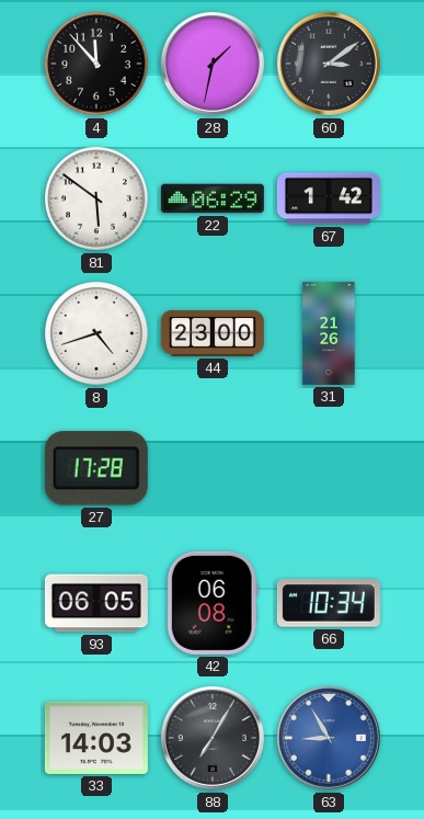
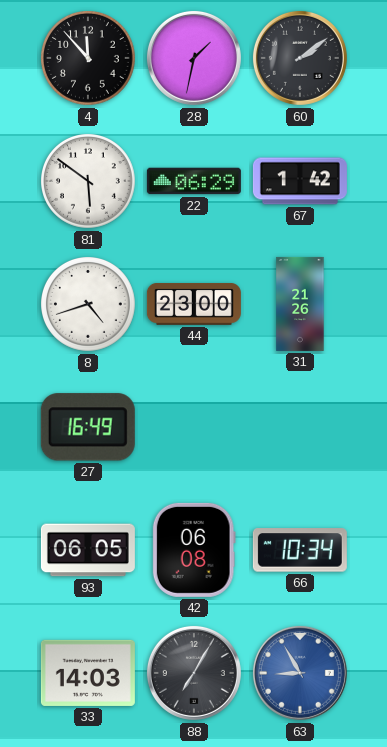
60: 3:09 -> 2:09 (300, 58)
27: 17:28 -> 16:49 (88, 427)
